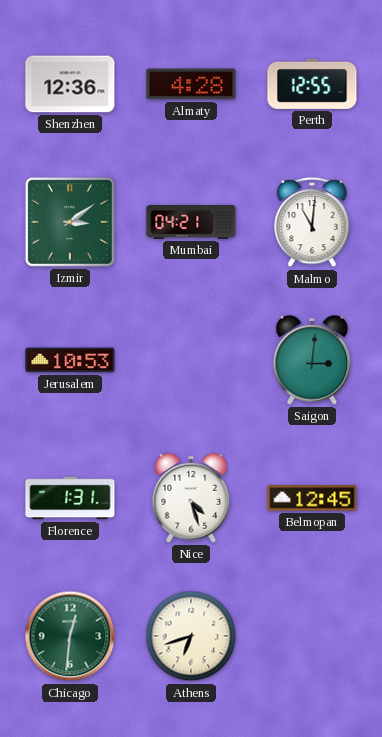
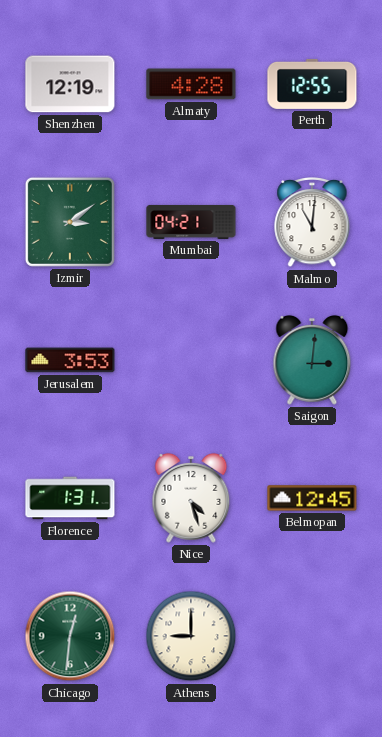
Shenzhen: 12:36 -> 12:19 (70, 84)
Jerusalem: 10:53 -> 3:53 (70, 360)
Athens: 6:42 -> 9:00 (191, 636)
